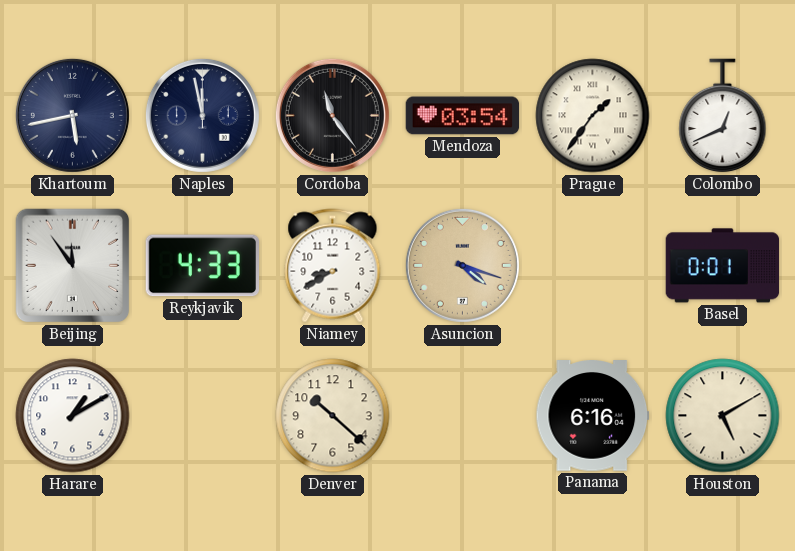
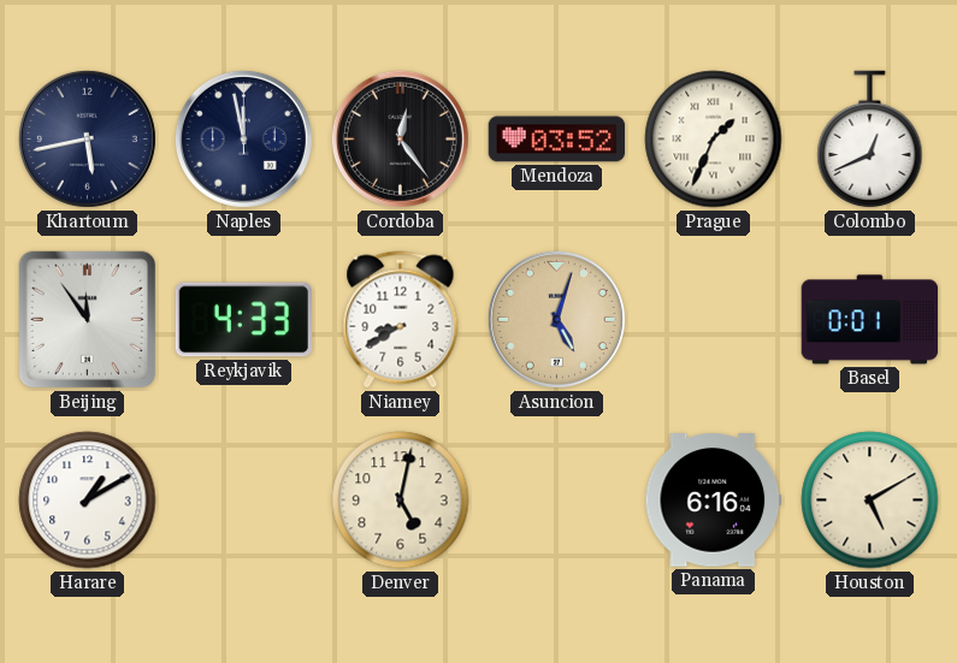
Cordoba: 11:24 -> 12:24 (400, 138)
Mendoza: 03:54 -> 03:52 (557, 140)
Prague: 1:36 -> 1:34 (714, 140)
Asuncion: 4:18 -> 5:03 (556, 319)
Denver: 10:22 -> 5:02 (401, 501)
